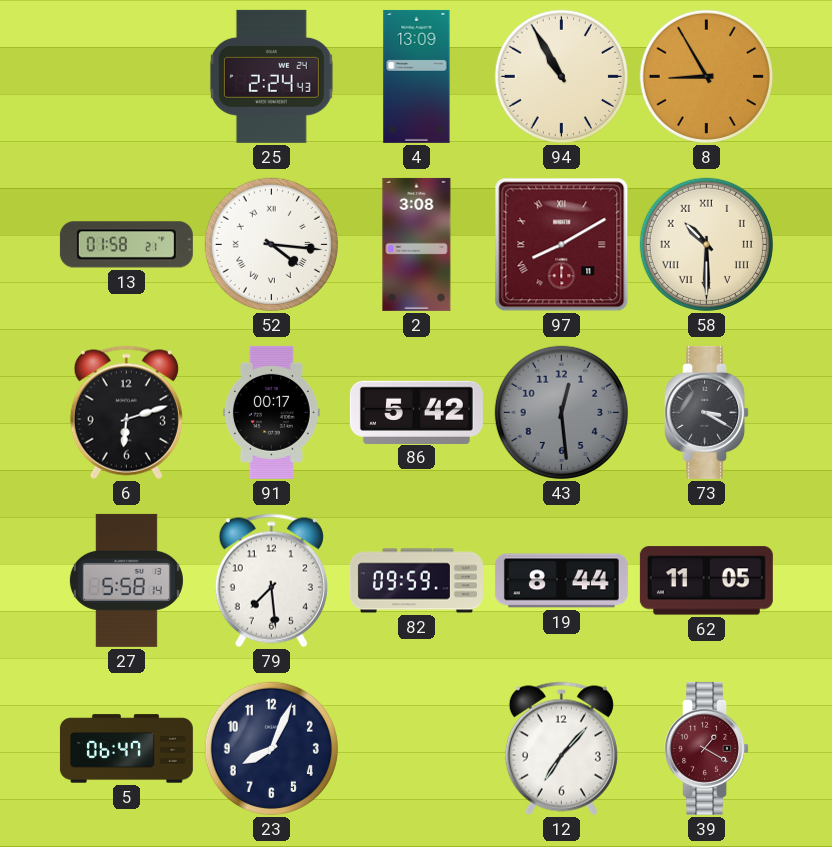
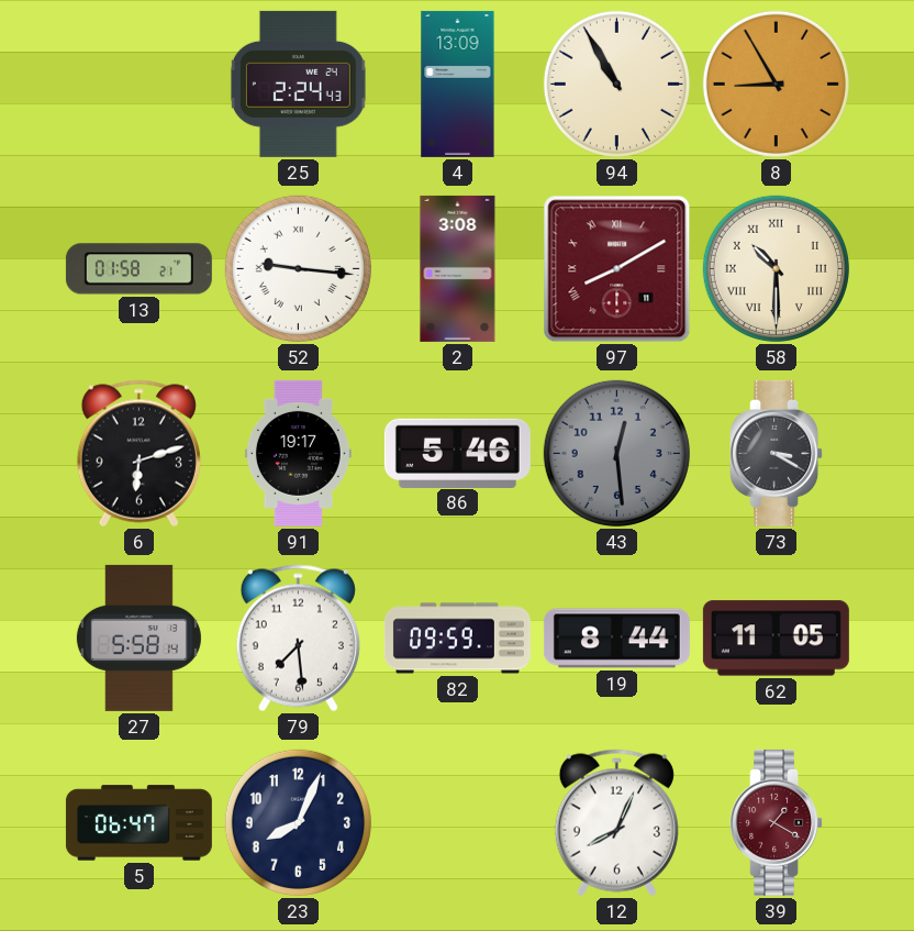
52: 4:16 -> 9:16 (298, 268)
91: 00:17 -> 19:17 (298, 453)
86: 5:42 -> 5:46 (457, 453)
12: 7:07 -> 8:04 (616, 823)
